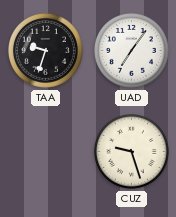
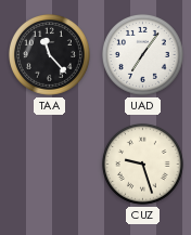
TAA: 9:33 -> 11:23 (49, 54)
